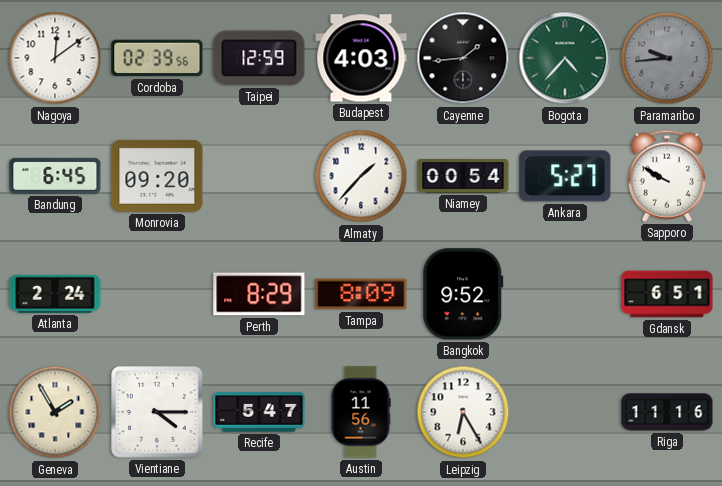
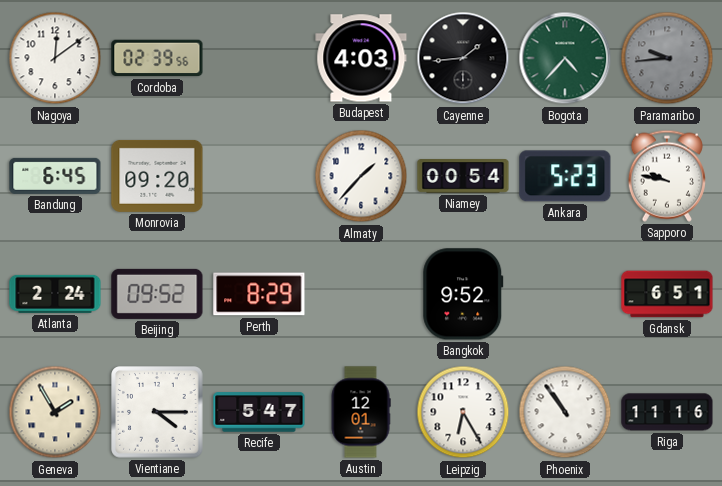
Taipei: 12:59 -> none (259, 58)
Ankara: 5:27 -> 5:23 (565, 176)
Sapporo: 9:50 -> 9:47 (667, 176)
Beijing: none -> 09:52 (157, 294)
Tampa: 8:09 -> none (361, 294)
Austin: 11:56 -> 12:01 (361, 412)
Phoenix: none -> 10:54 (565, 412)
